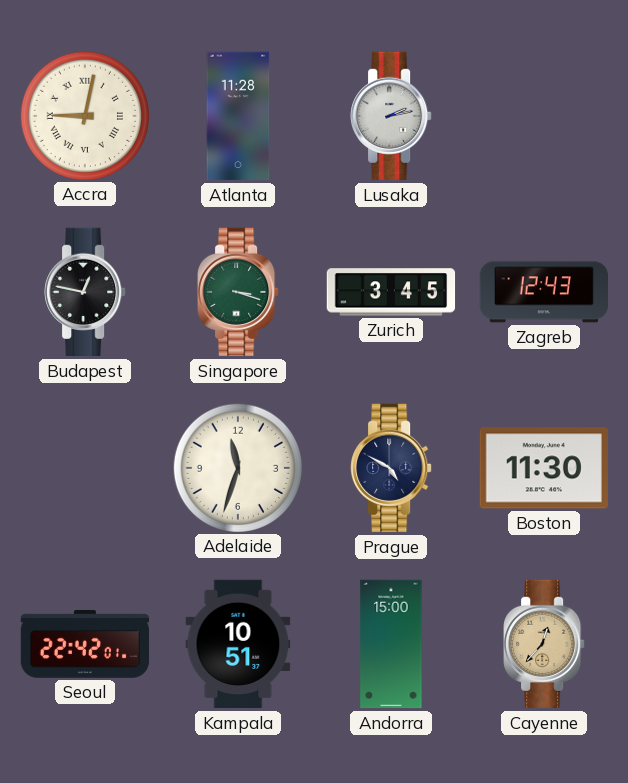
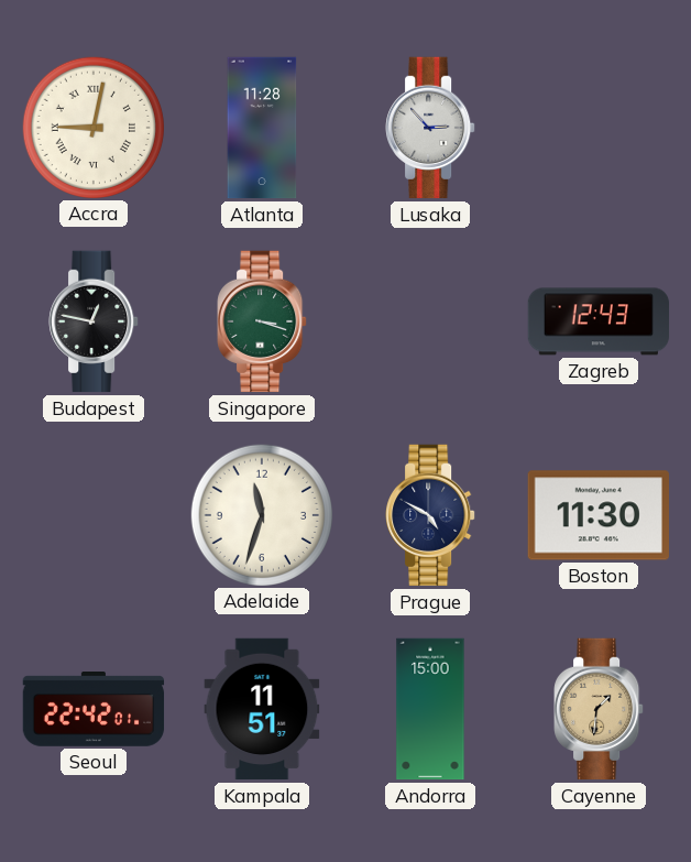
Lusaka: 2:13 -> 2:53 (430, 128)
Zurich: 3:45 -> none (391, 292)
Kampala: 10:51 -> 11:51 (262, 709)
Cayenne: 12:37 -> 1:31 (599, 709)
